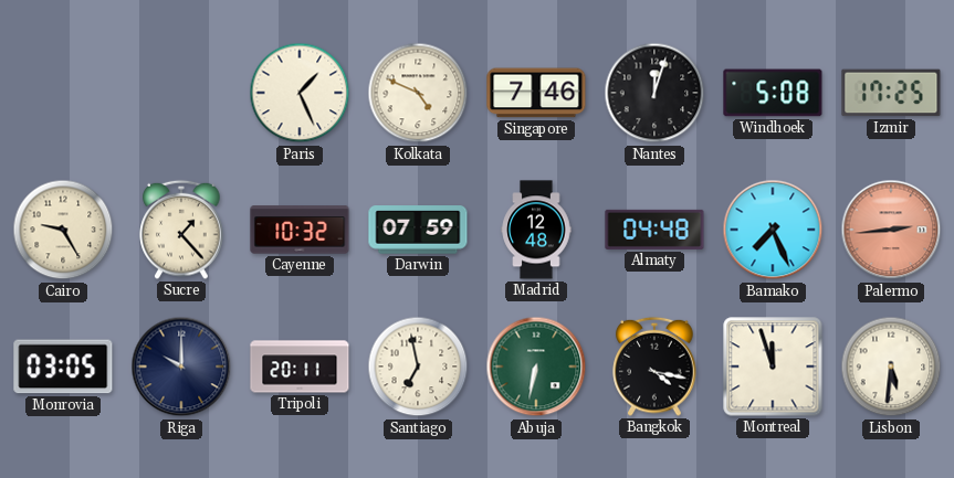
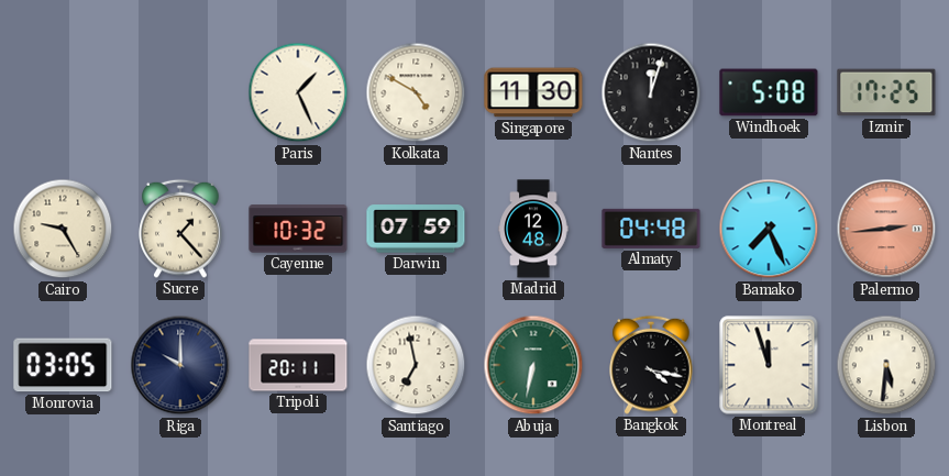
Kolkata: 4:49 -> 4:50 (416, 92)
Singapore: 7:46 -> 11:30 (533, 92)
